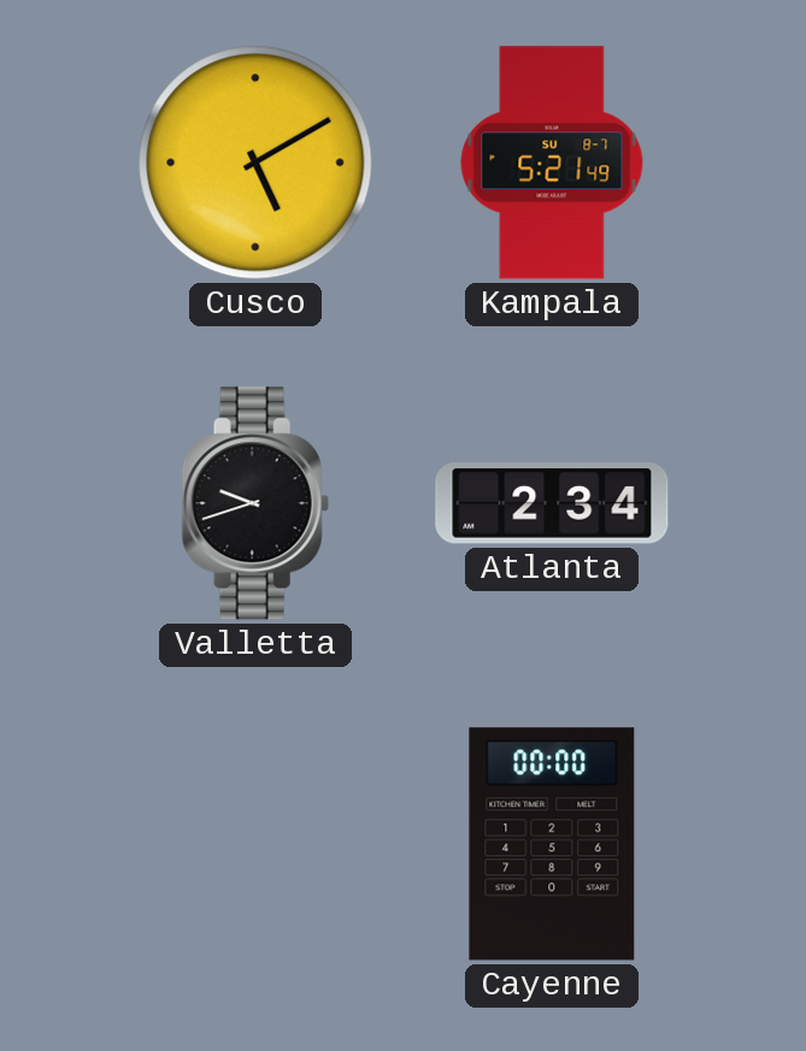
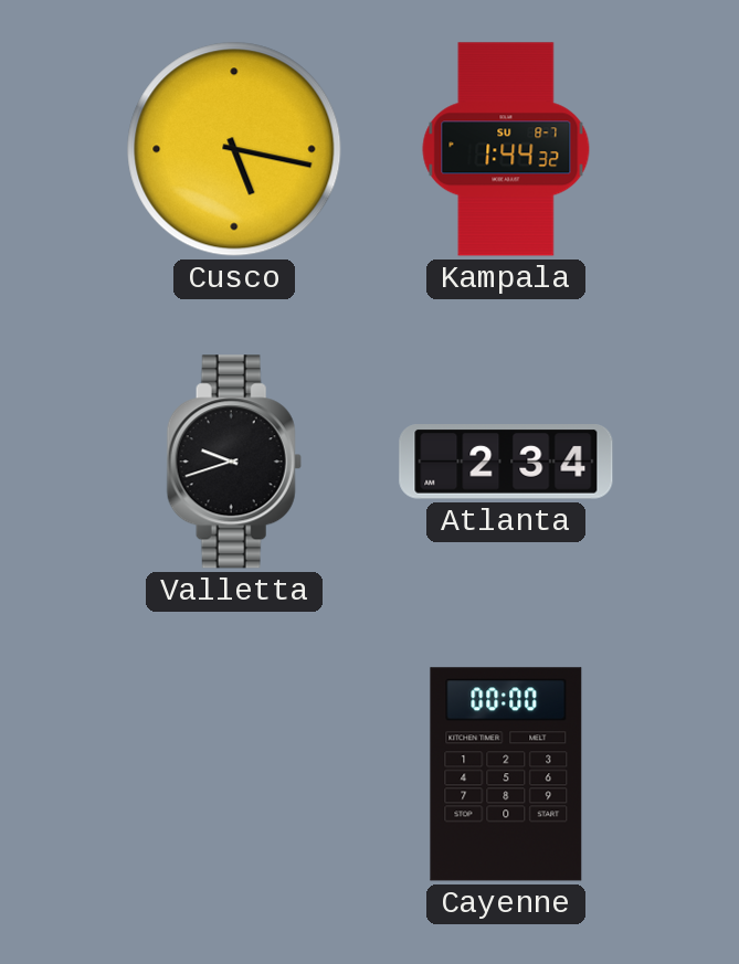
Cusco: 5:10 -> 5:17 (234, 149)
Kampala: 5:21 -> 1:44 (506, 149)
